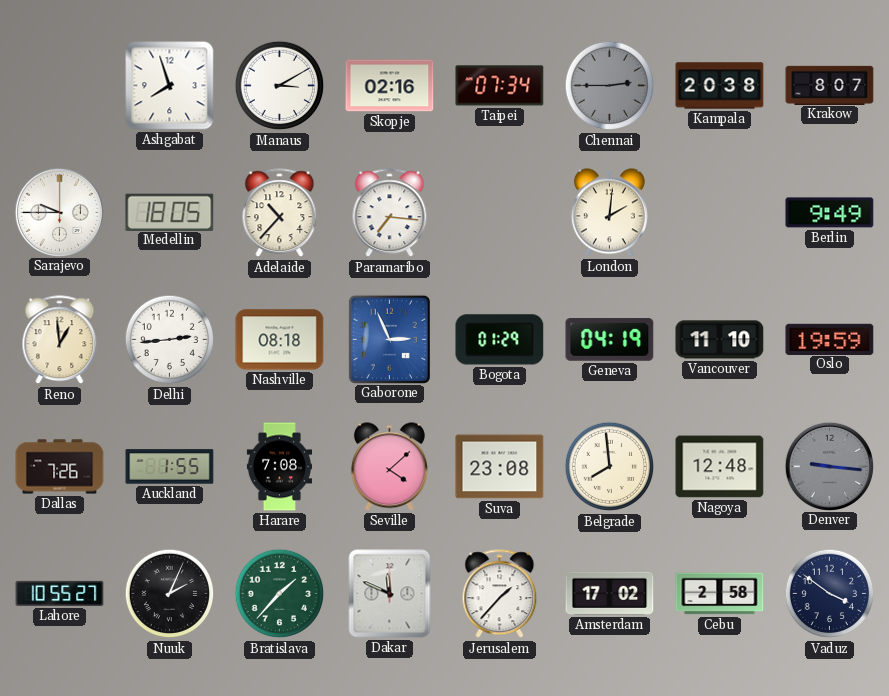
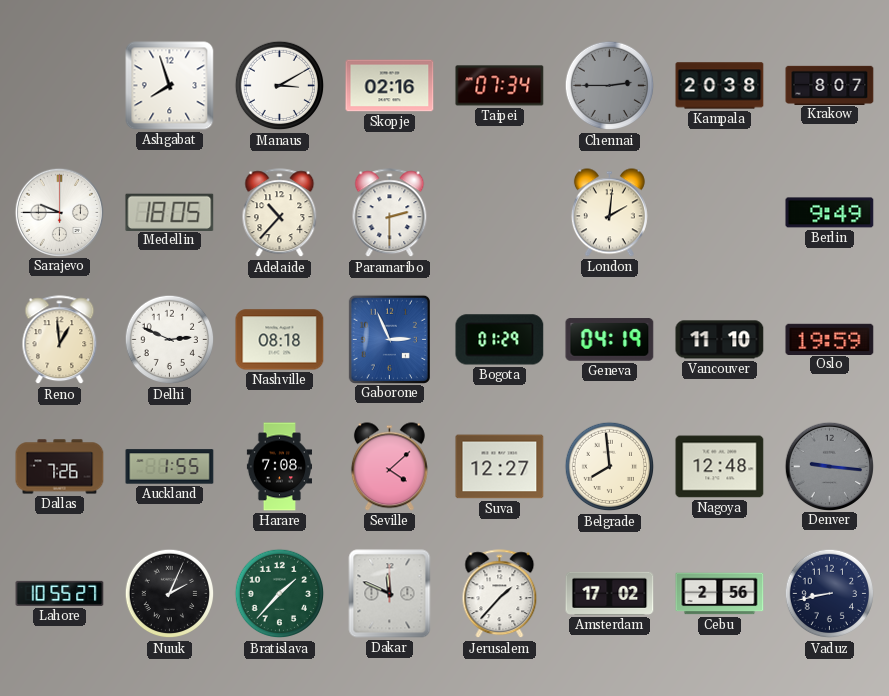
Paramaribo: 7:16 -> 2:30 (390, 213)
Delhi: 2:44 -> 2:49 (170, 340)
Suva: 23:08 -> 12:27 (500, 467)
Cebu: 2:58 -> 2:56 (720, 594)
Vaduz: 3:51 -> 8:43 (830, 594)
